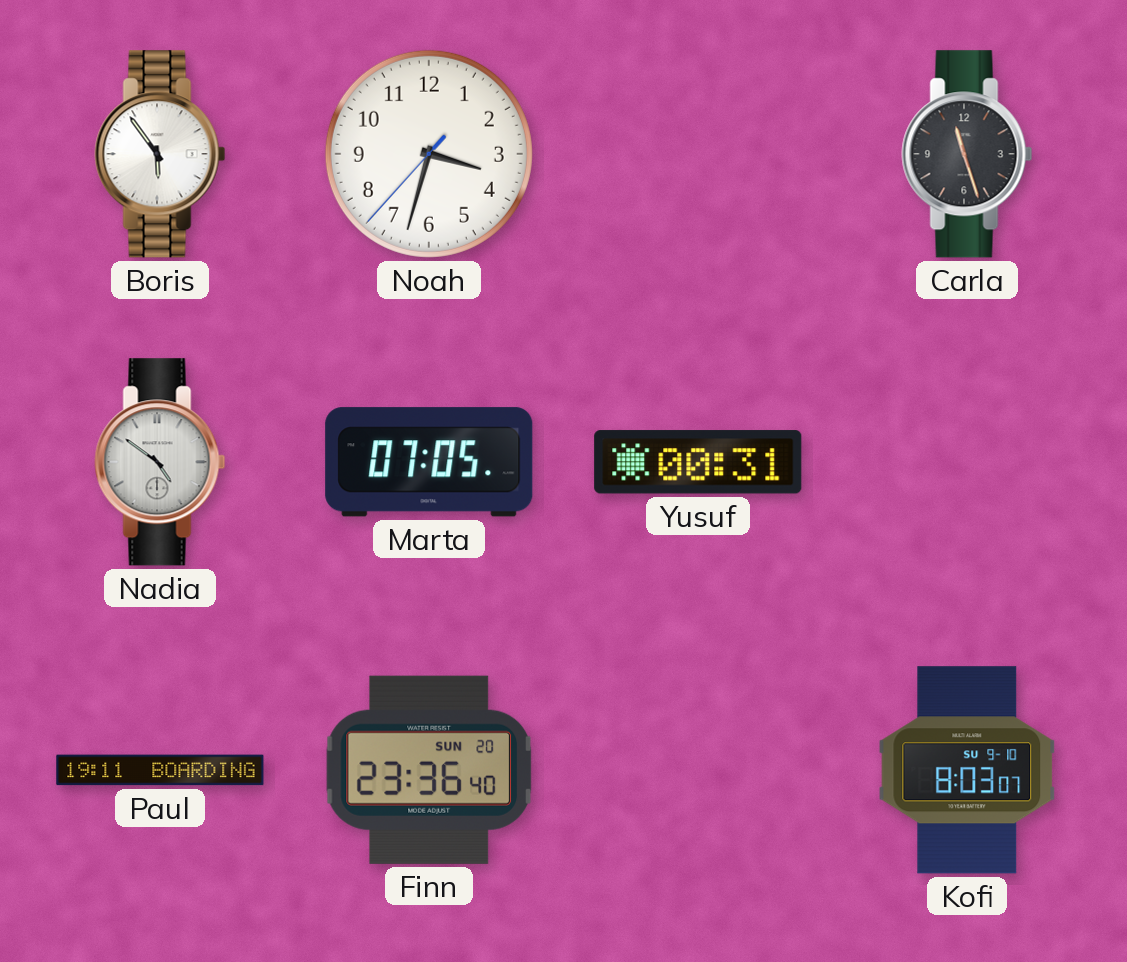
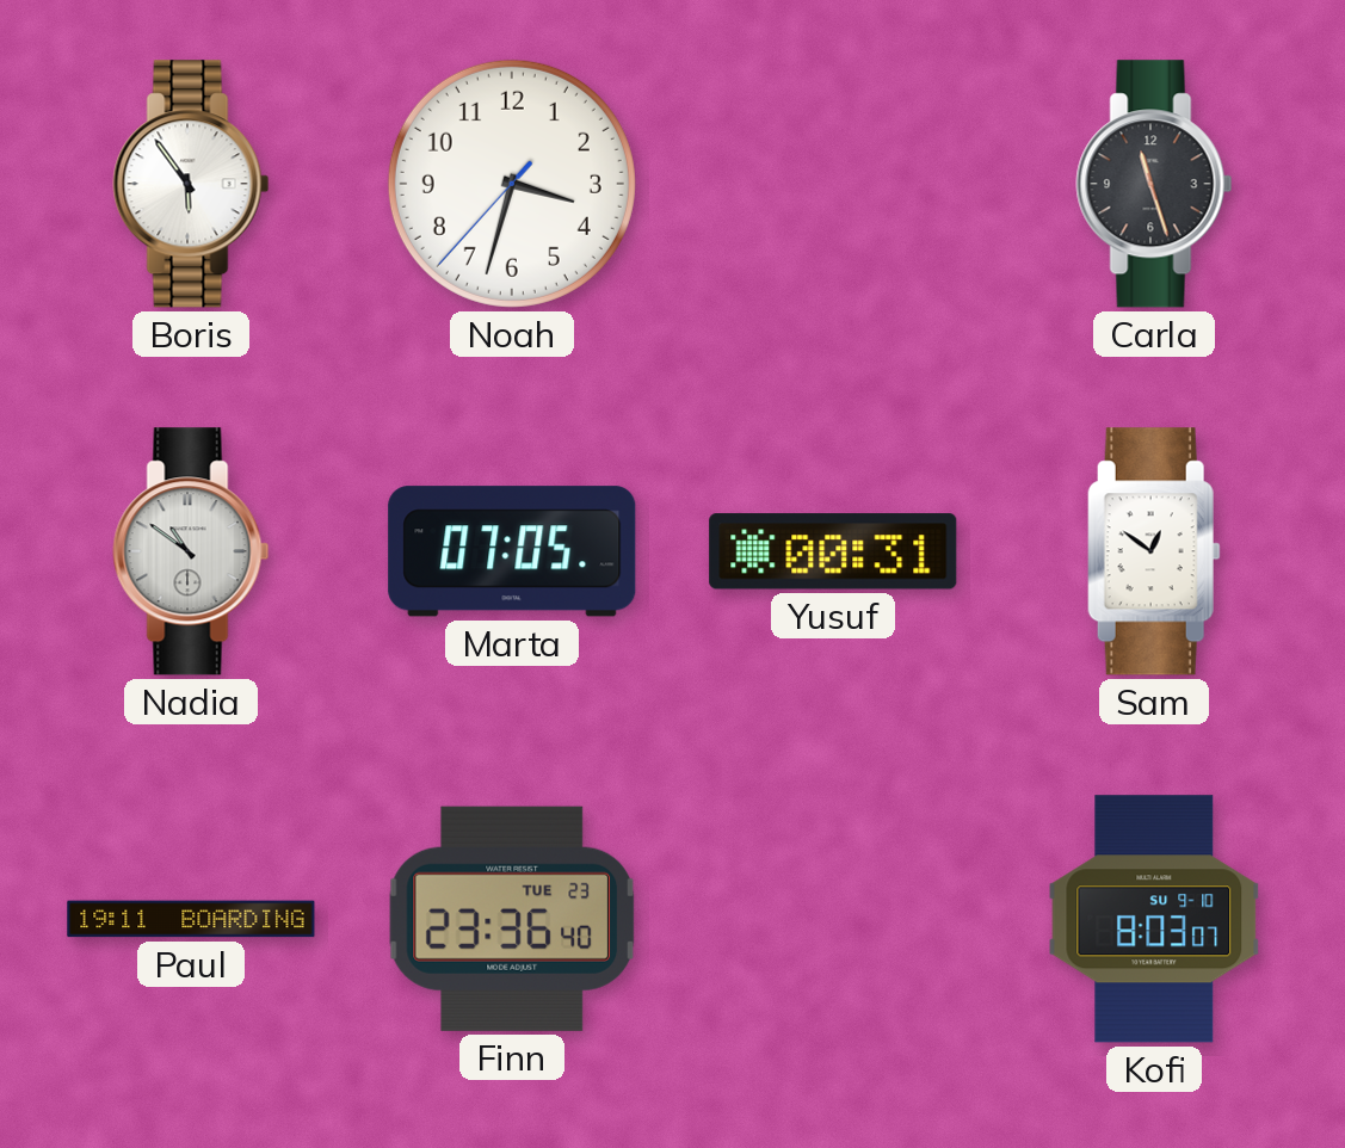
Nadia: 4:51 -> 10:51 (191, 551)
Sam: none -> 12:51 (1154, 551)
Finn date: SUN 20 -> TUE 23 (512, 919)
